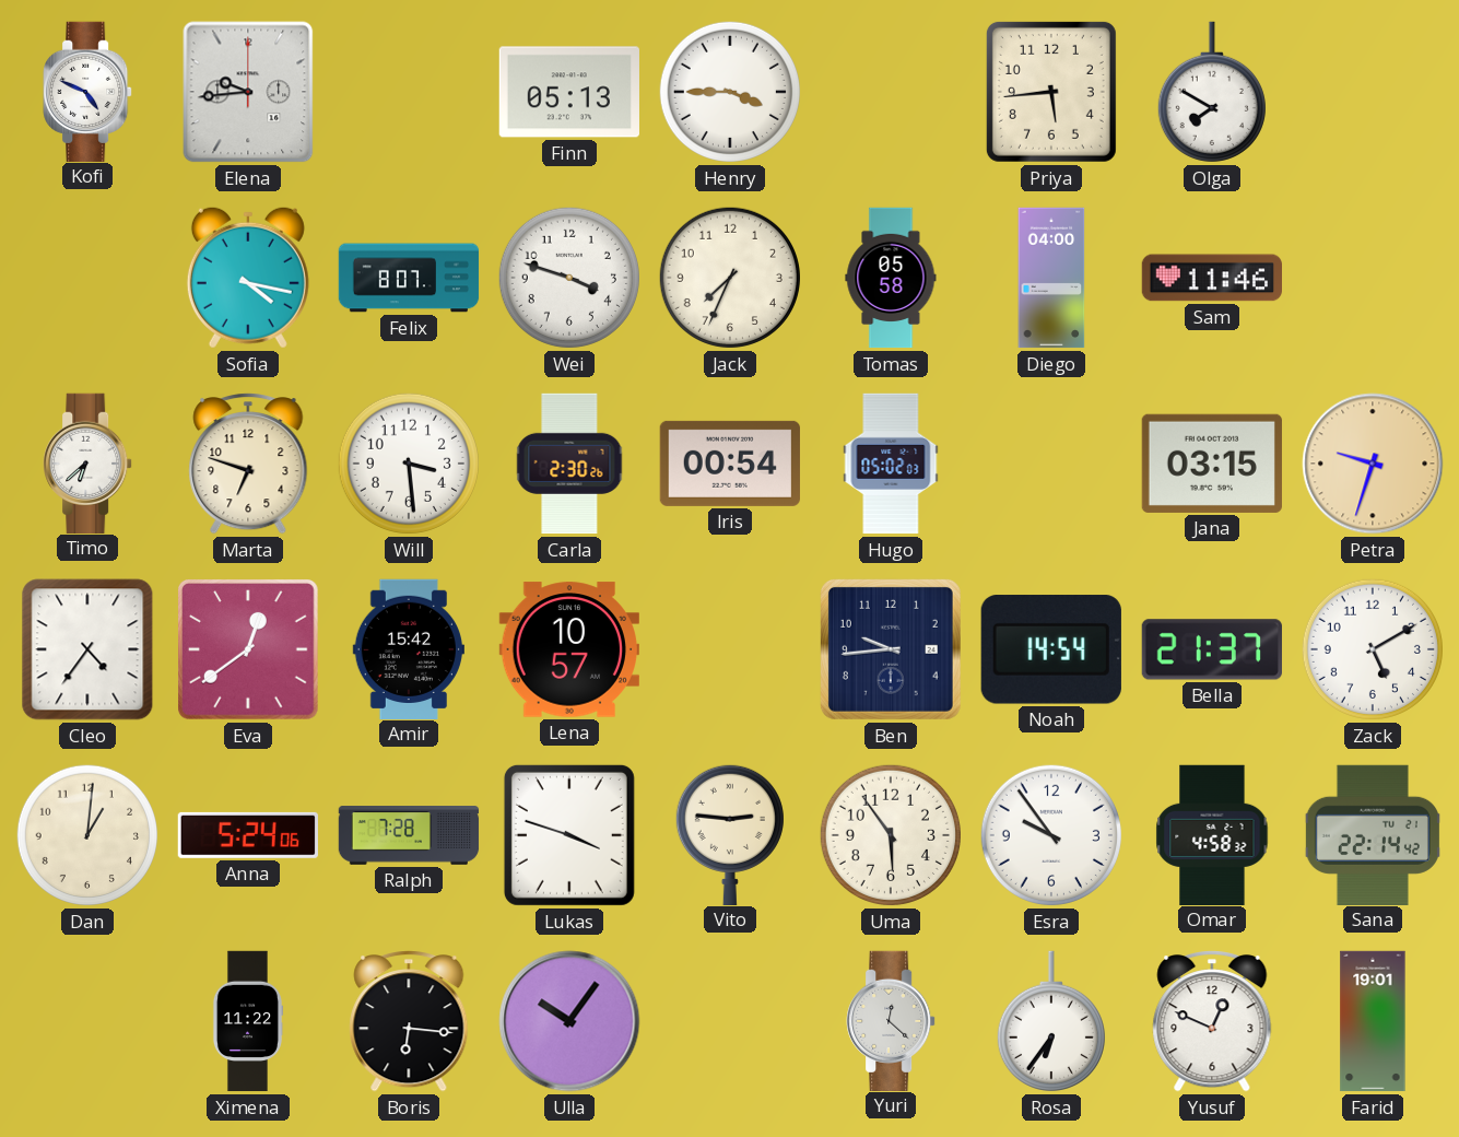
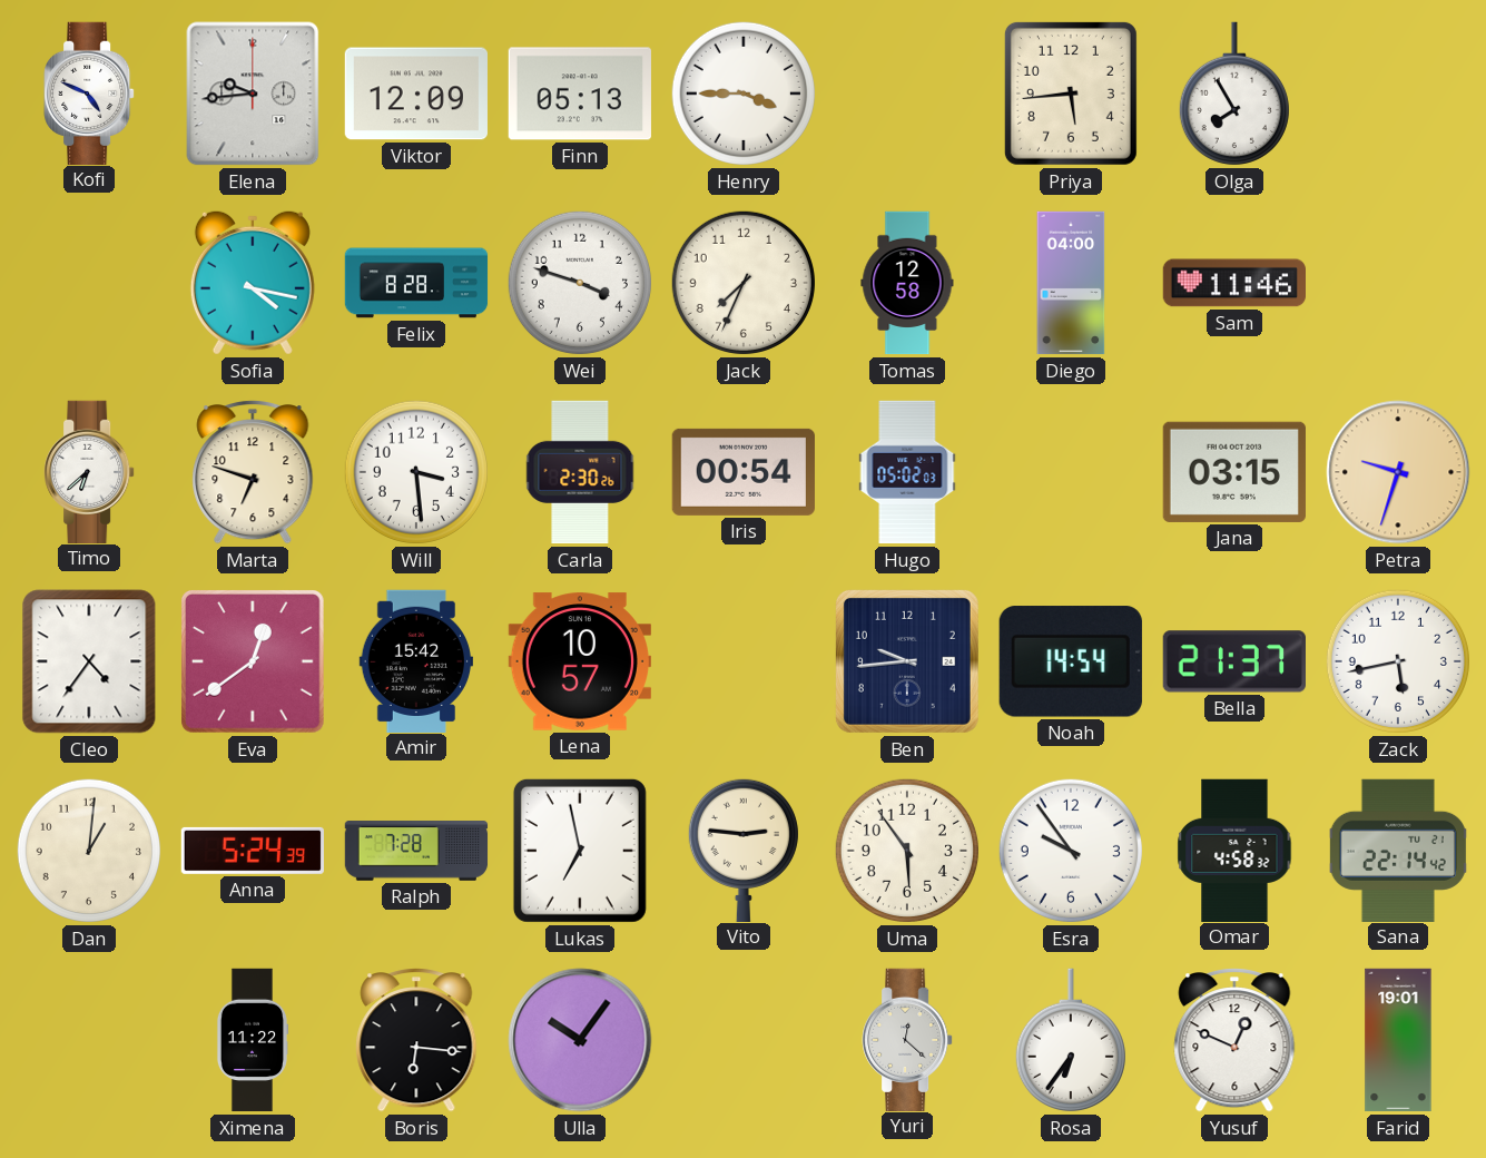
Viktor: none -> 12:09 (415, 94)
Olga: 7:50 -> 7:55 (1234, 94)
Felix: 8:07 -> 8:28 (416, 283)
Tomas: 05:58 -> 12:58 (907, 283)
Zack: 5:10 -> 5:43 (1398, 661)
Anna: 5:24:06 -> 5:24:39 (253, 851)
Lukas: 3:48 -> 6:58 (580, 851)
